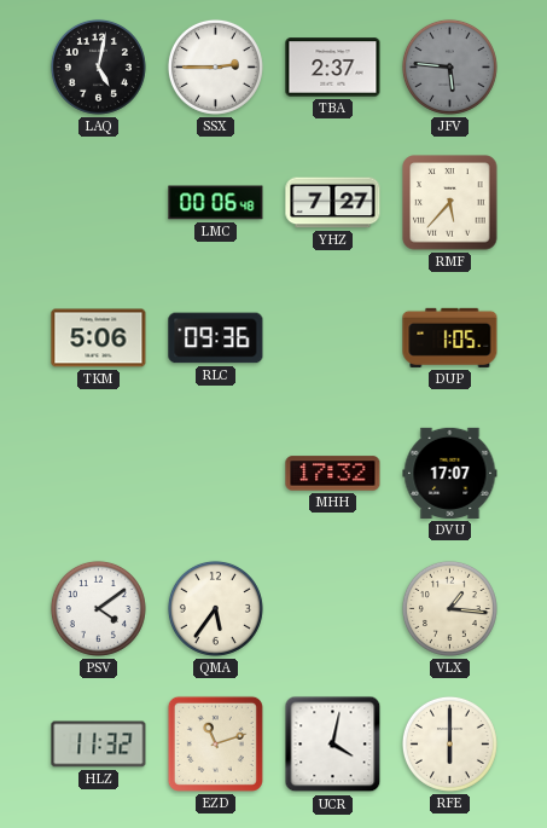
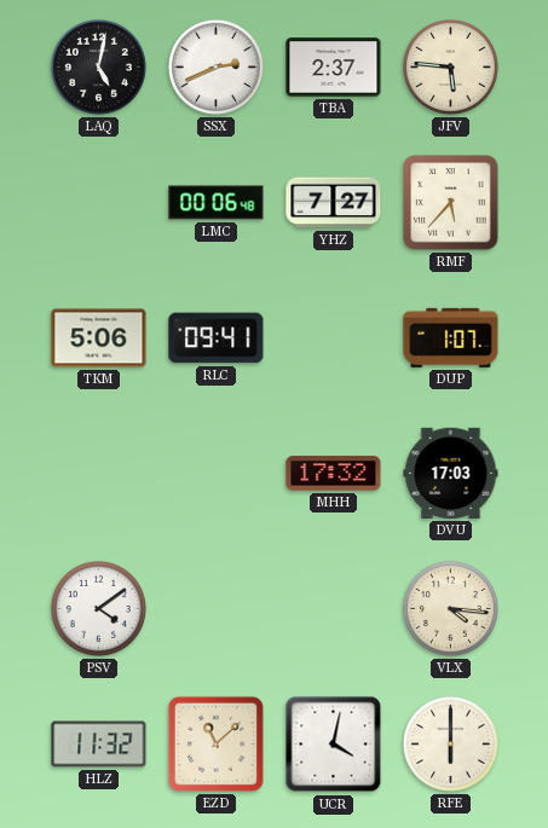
SSX: 2:45 -> 2:41 (215, 66)
JFV dial: grey -> cream (450, 66)
RLC: 09:36 -> 09:41 (217, 338)
DUP: 1:05 -> 1:07 (451, 337)
DVU: 17:07 -> 17:03 (451, 473)
QMA: 5:36 -> none (215, 608)
VLX: 1:16 -> 4:16 (450, 608)
EZD: 11:12 -> 11:08 (215, 743)
